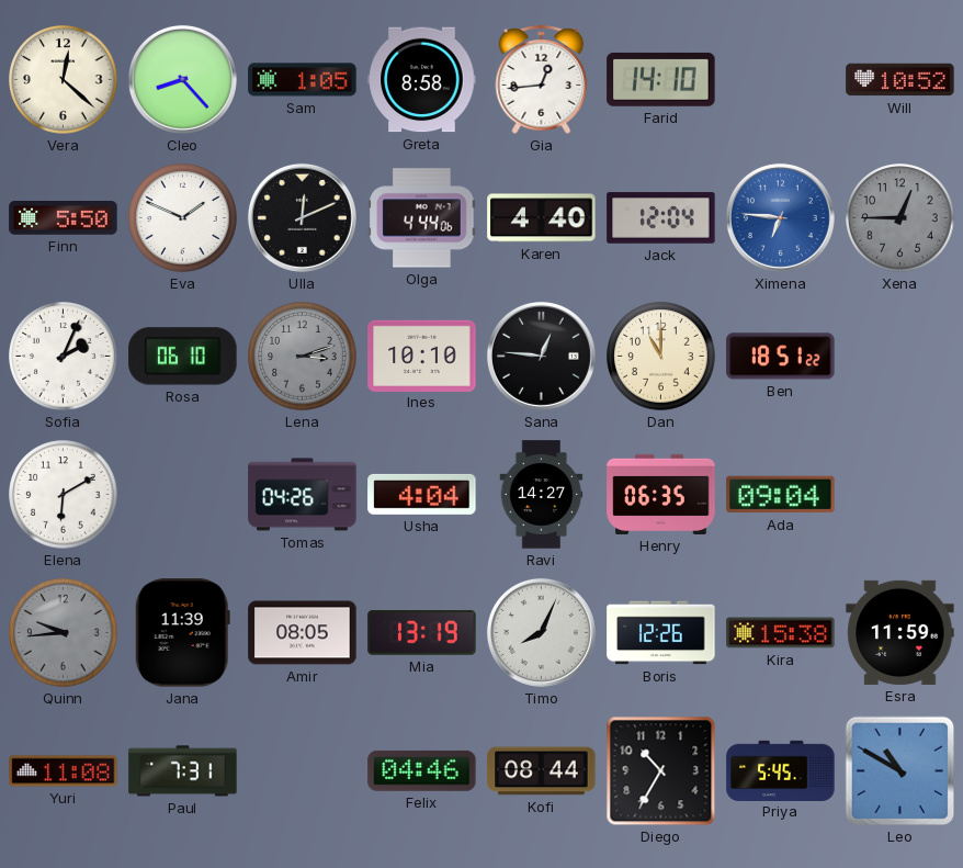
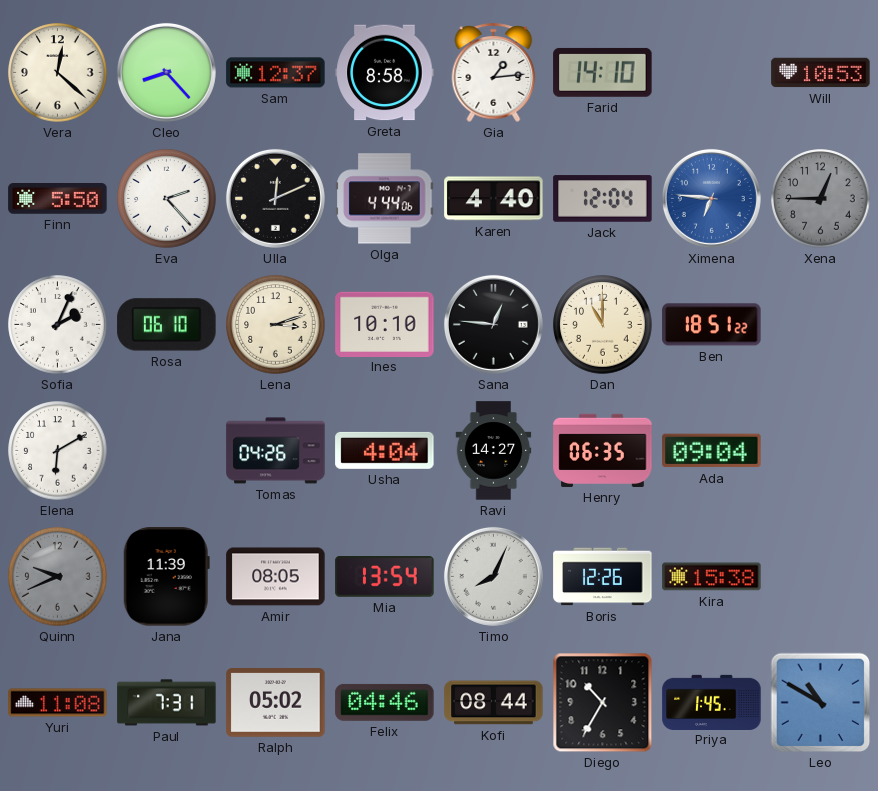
Sam: 1:05 -> 12:37 (276, 73)
Gia: 12:44 -> 1:14 (494, 72)
Will: 10:52 -> 10:53 (821, 73)
Eva: 1:49 -> 2:23 (167, 199)
Lena dial: grey -> cream (276, 325)
Quinn: 9:44 -> 9:41 (58, 577)
Mia: 13:19 -> 13:54 (385, 577)
Esra: 11:59 -> none (900, 632)
Ralph: none -> 05:02 (276, 703)
Priya: 5:45 -> 1:45 (712, 702)
